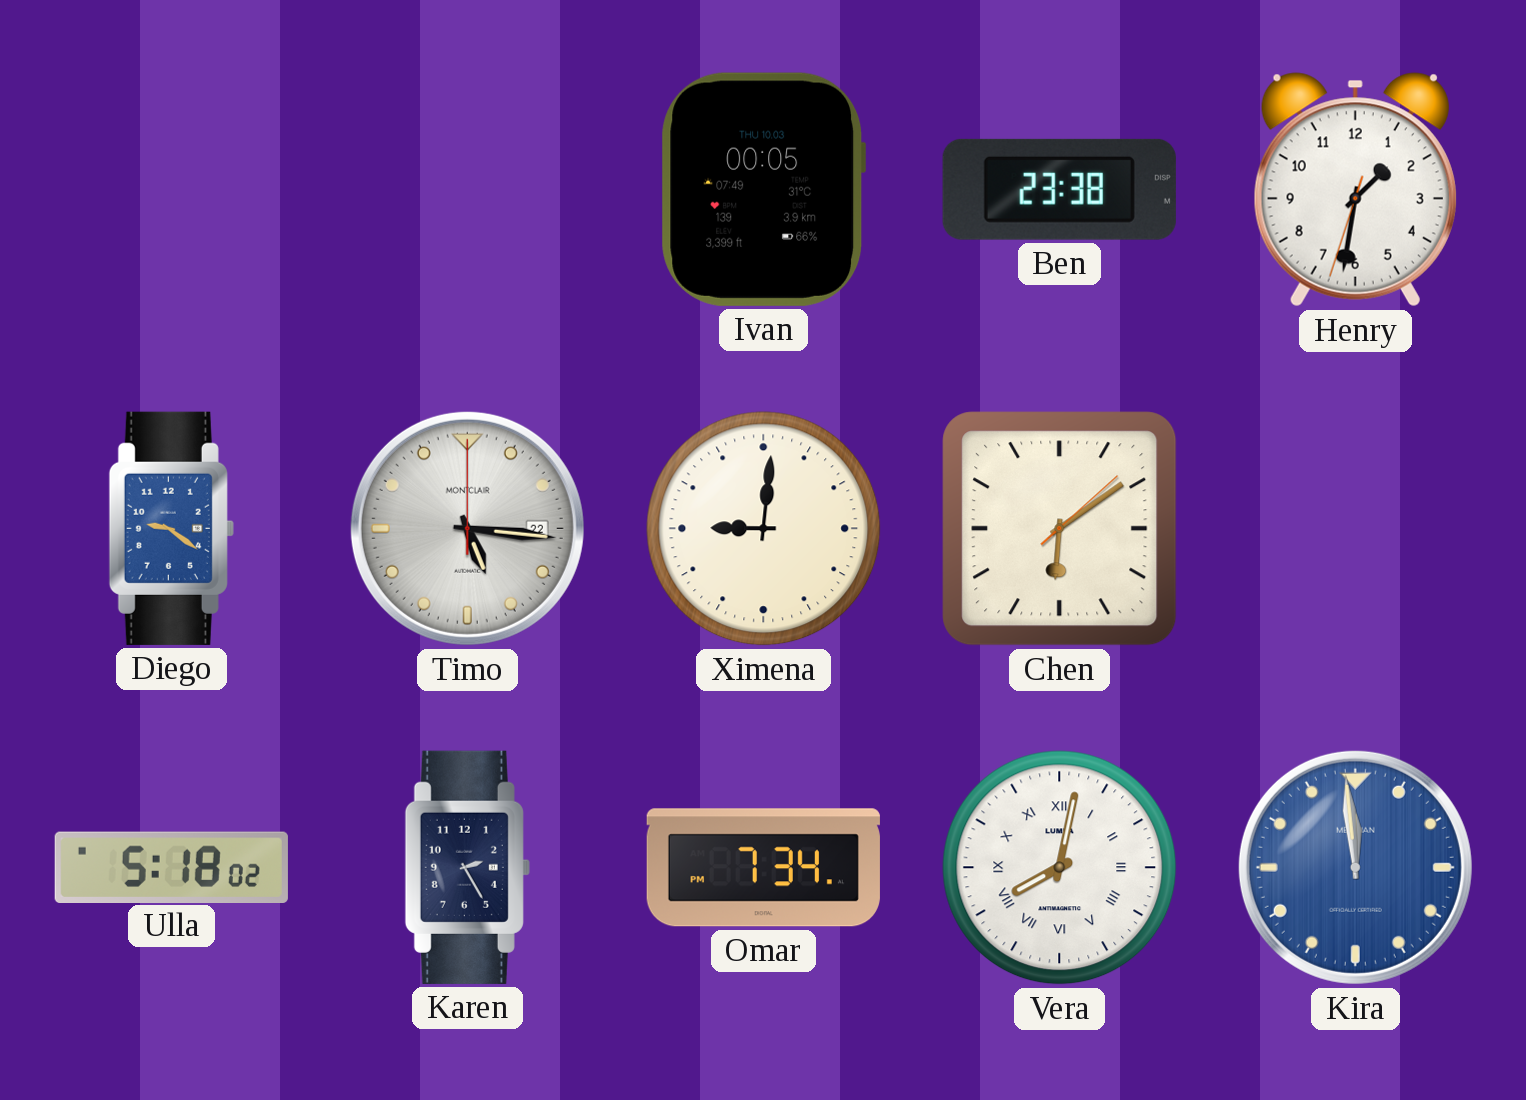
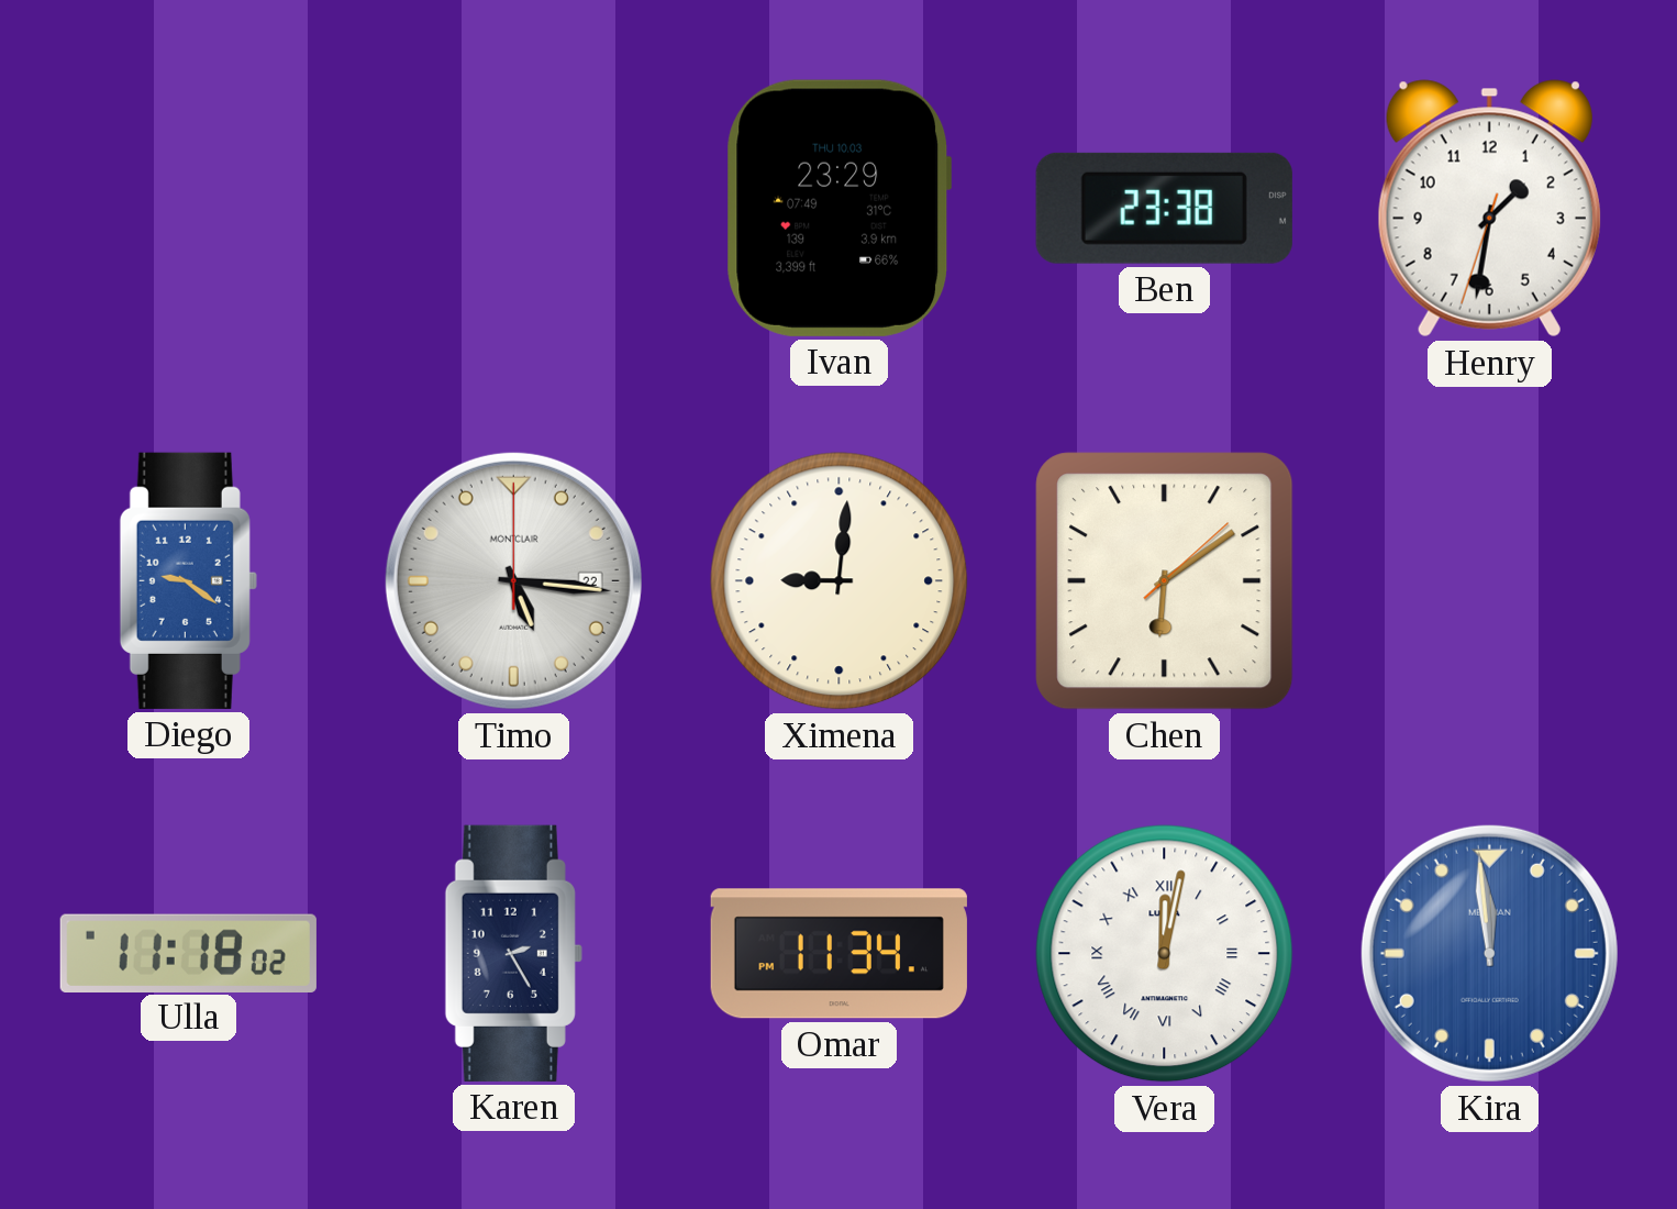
Ivan: 00:05 -> 23:29 (840, 208)
Ulla: 5:18 -> 11:18 (188, 953)
Omar: 7:34 -> 11:34 (838, 954)
Vera: 8:02 -> 12:02 (1165, 954)
